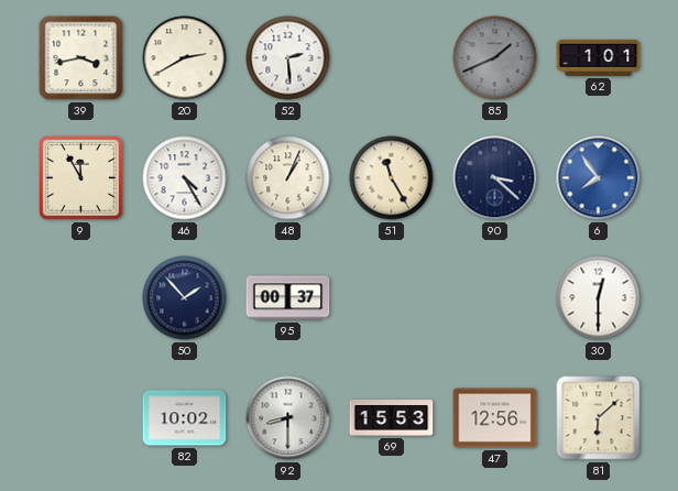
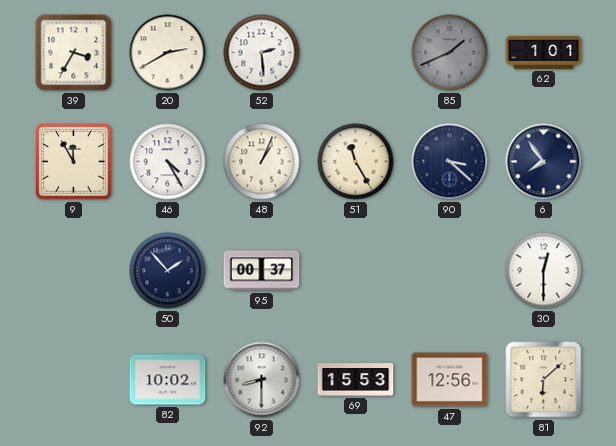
39: 3:43 -> 3:35 (74, 53)
6 dial: blue -> navy (544, 162)
